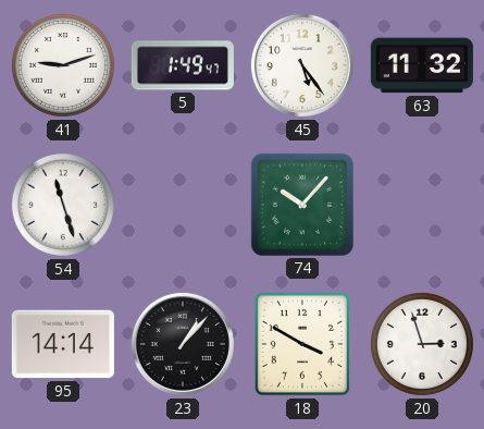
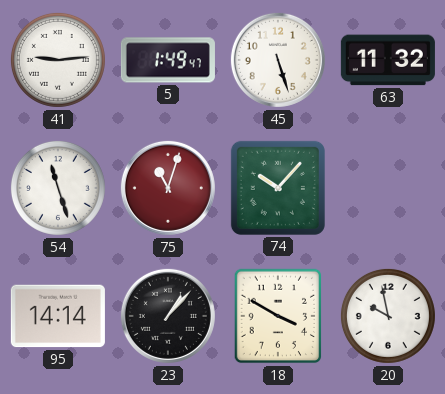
41: 9:12 -> 9:14 (58, 60)
45: 5:24 -> 5:27 (278, 60)
75: none -> 11:03 (168, 188)
20: 2:57 -> 9:58 (388, 316)
